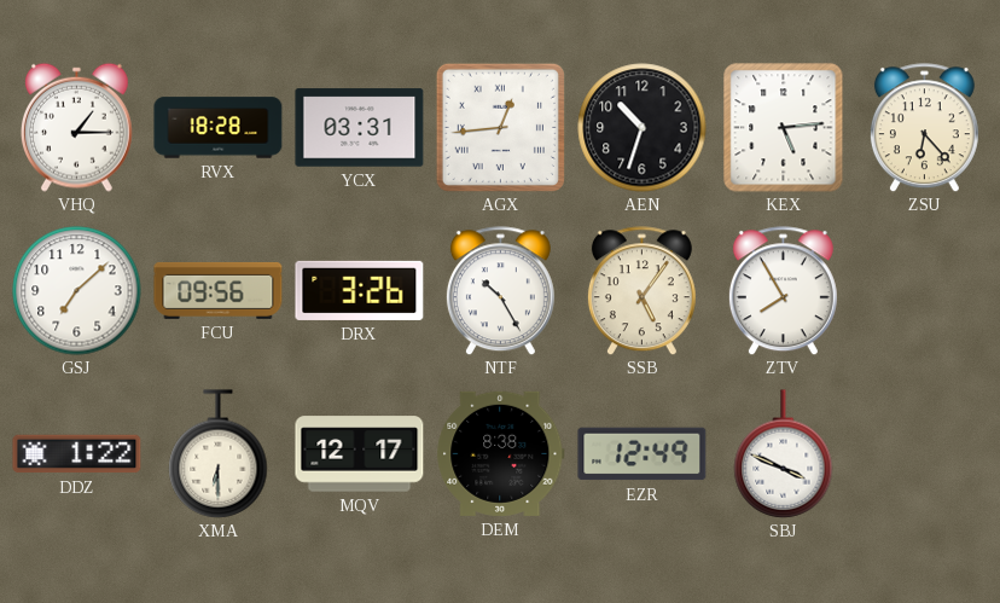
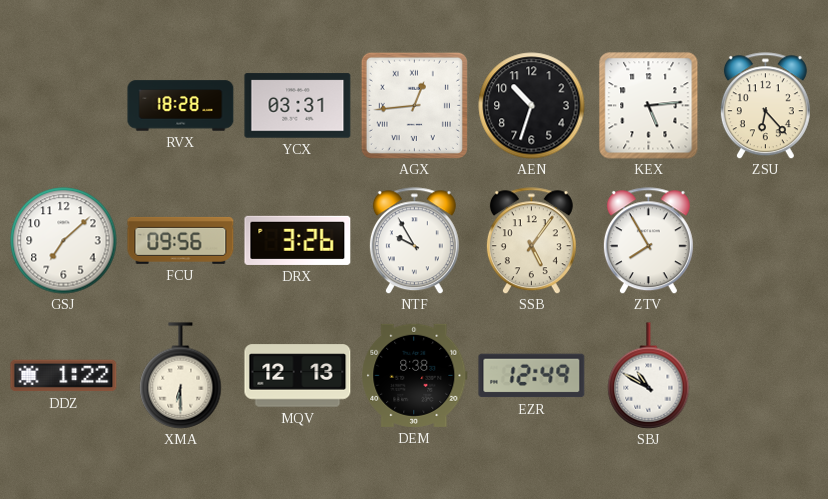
VHQ: 1:15 -> none (76, 127)
NTF: 10:25 -> 9:55 (414, 241)
MQV: 12:17 -> 12:13 (298, 376)
SBJ: 3:49 -> 10:50 (649, 376)
